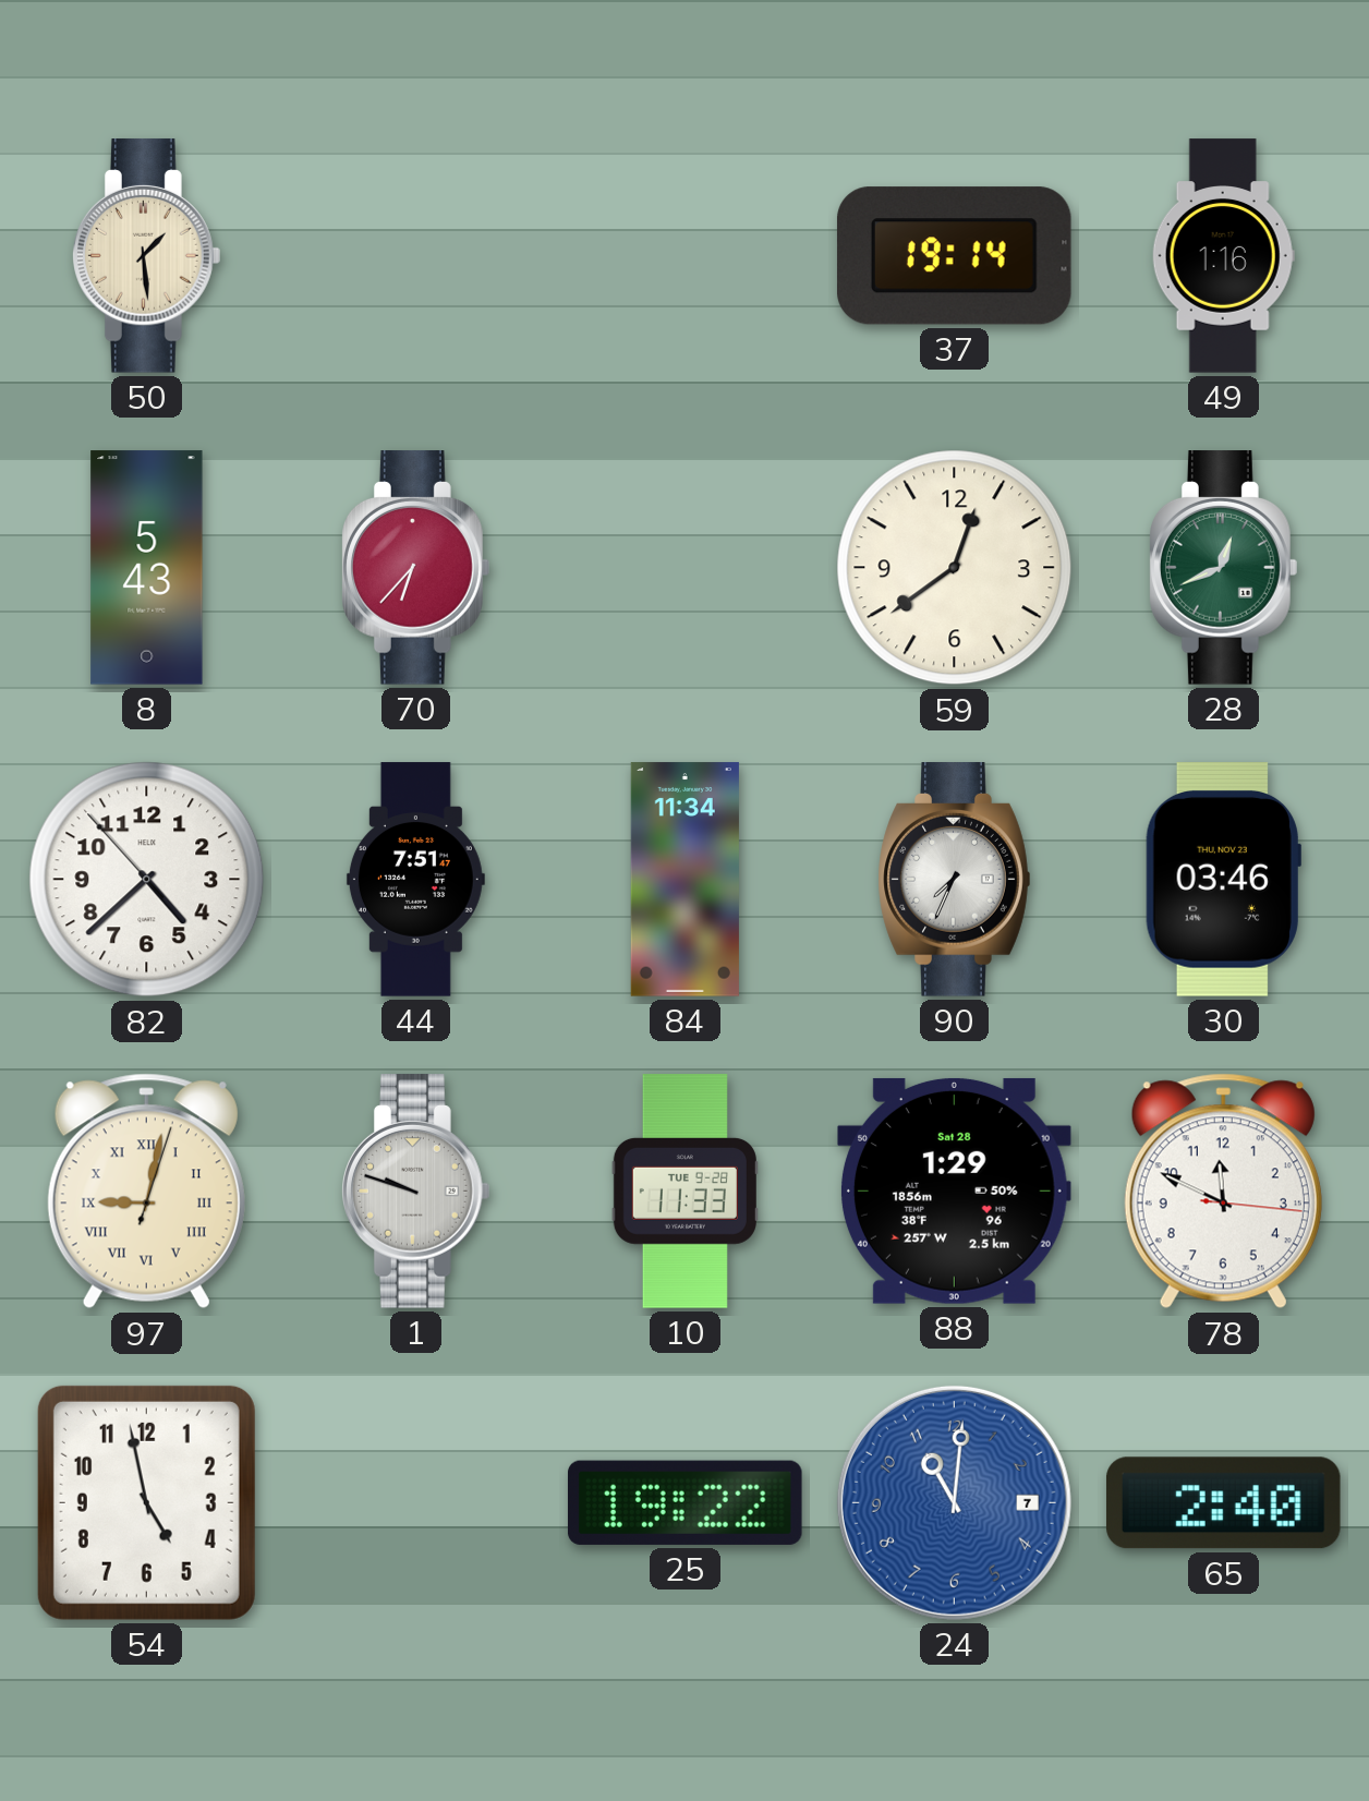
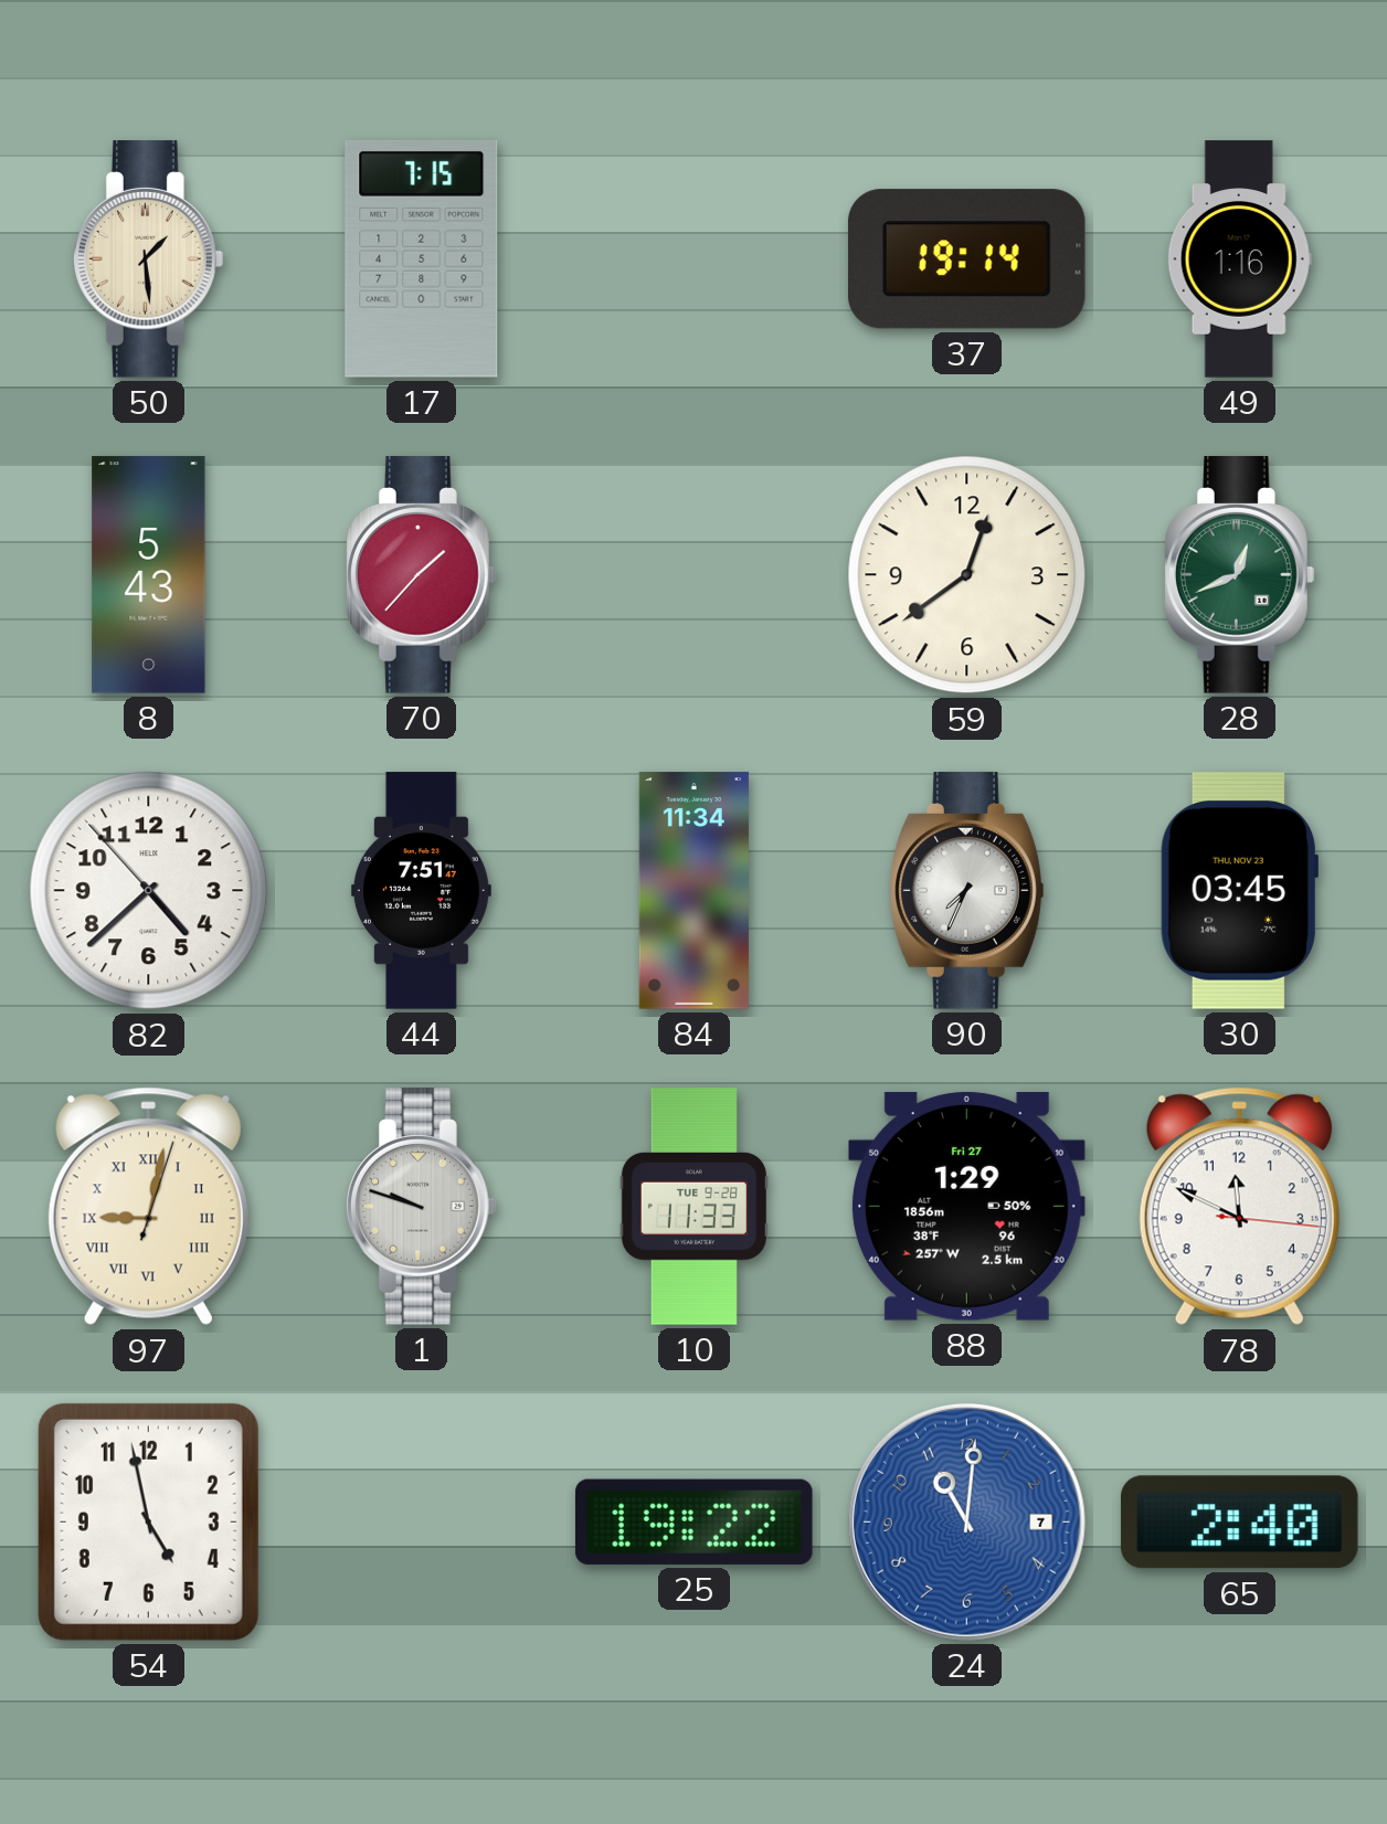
17: none -> 7:15 (422, 258)
70: 6:37 -> 1:37 (422, 575)
30: 03:46 -> 03:45 (1239, 891)
88 date: Sat 28 -> Fri 27 (966, 1206)
